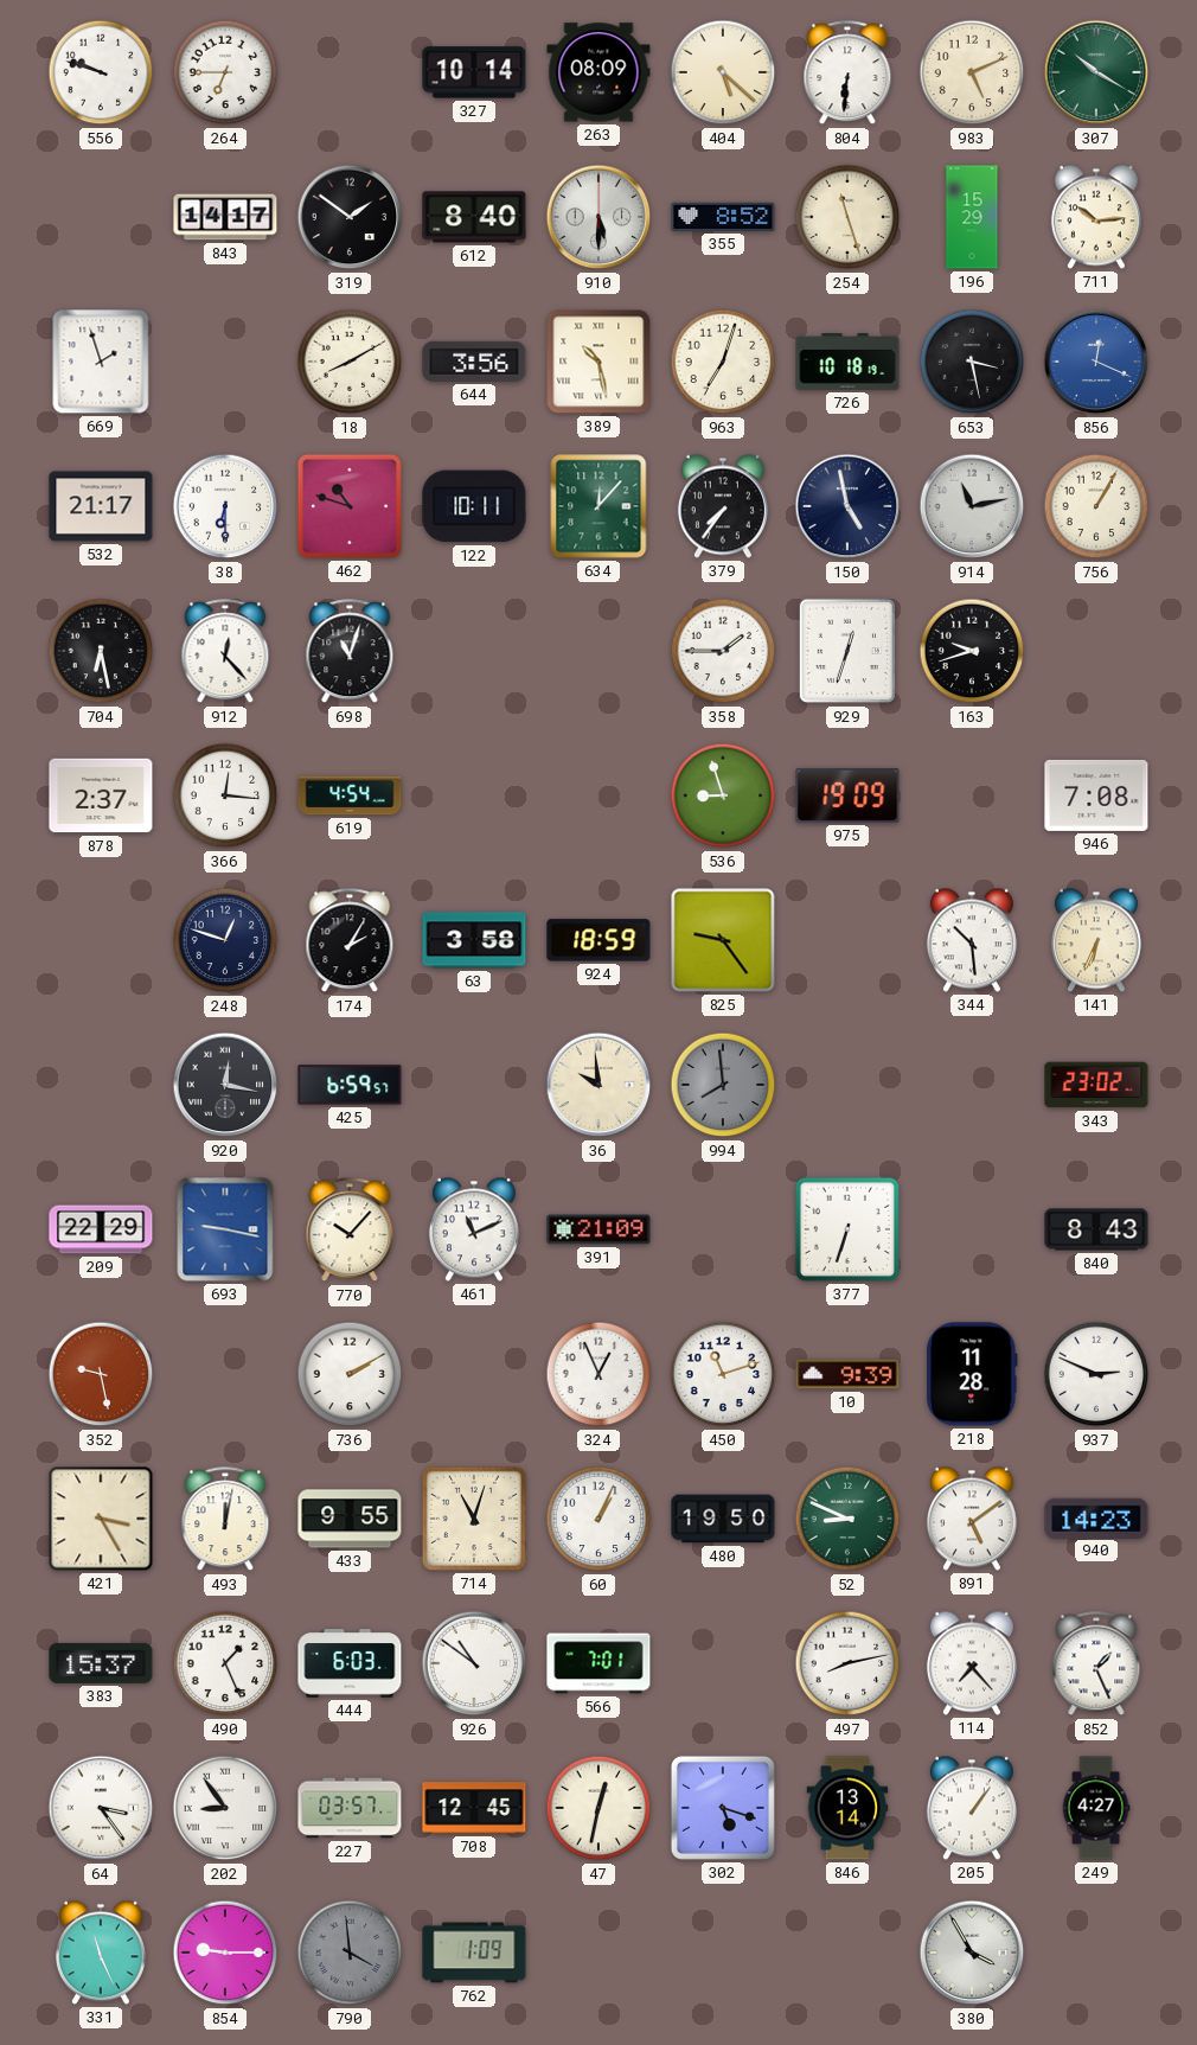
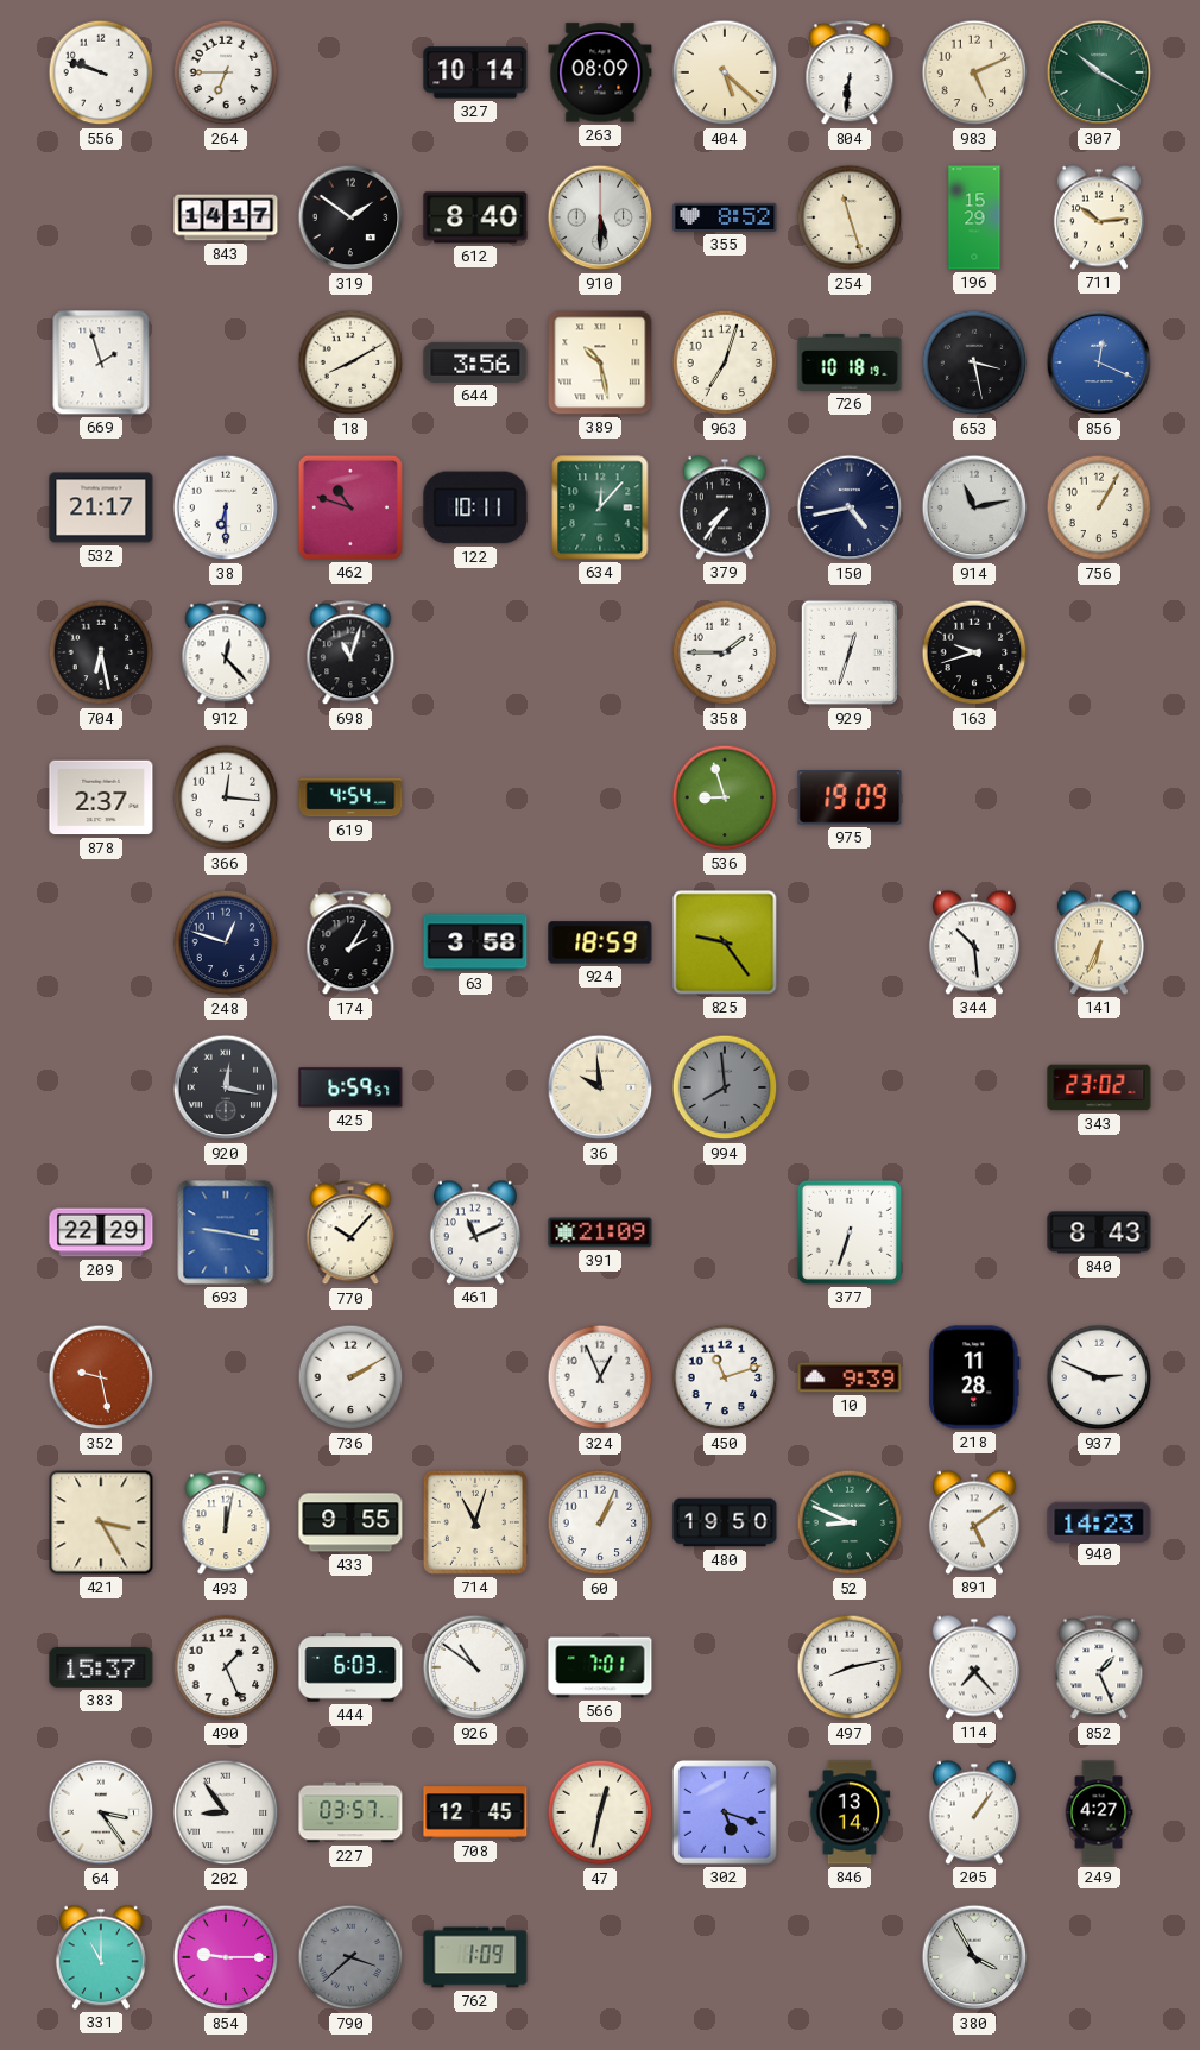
150: 4:58 -> 4:43 (850, 507)
946: 7:08 -> none (1096, 795)
331: 11:26 -> 11:00 (101, 1957)
790: 3:59 -> 3:38 (350, 1957)
